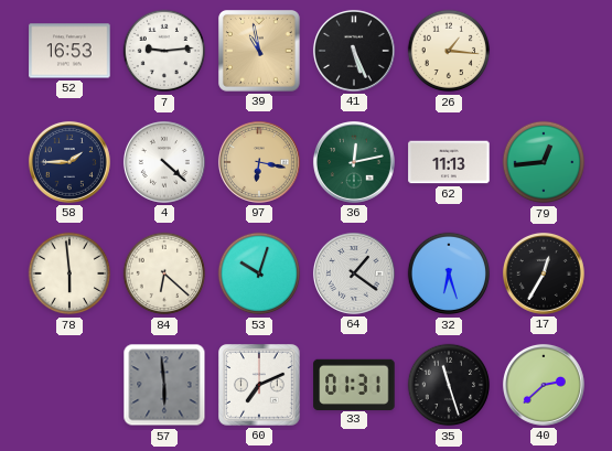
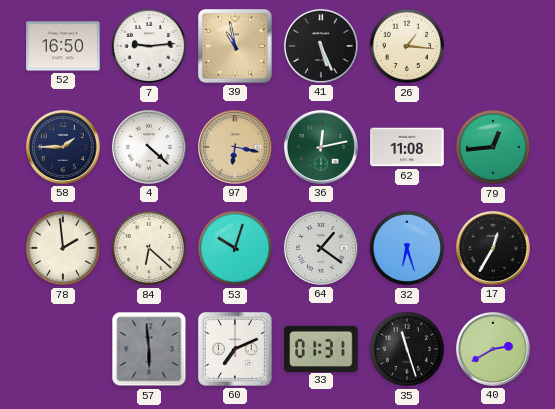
52: 16:53 -> 16:50 (63, 46)
62: 11:13 -> 11:08 (407, 147)
78: 5:59 -> 1:59 (63, 248)
40: 2:38 -> 2:40 (493, 349)
